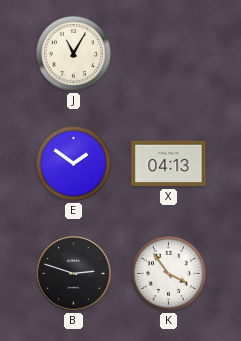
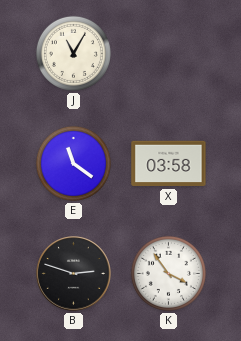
E: 1:51 -> 11:21 (73, 163)
X: 04:13 -> 03:58 (169, 164)
